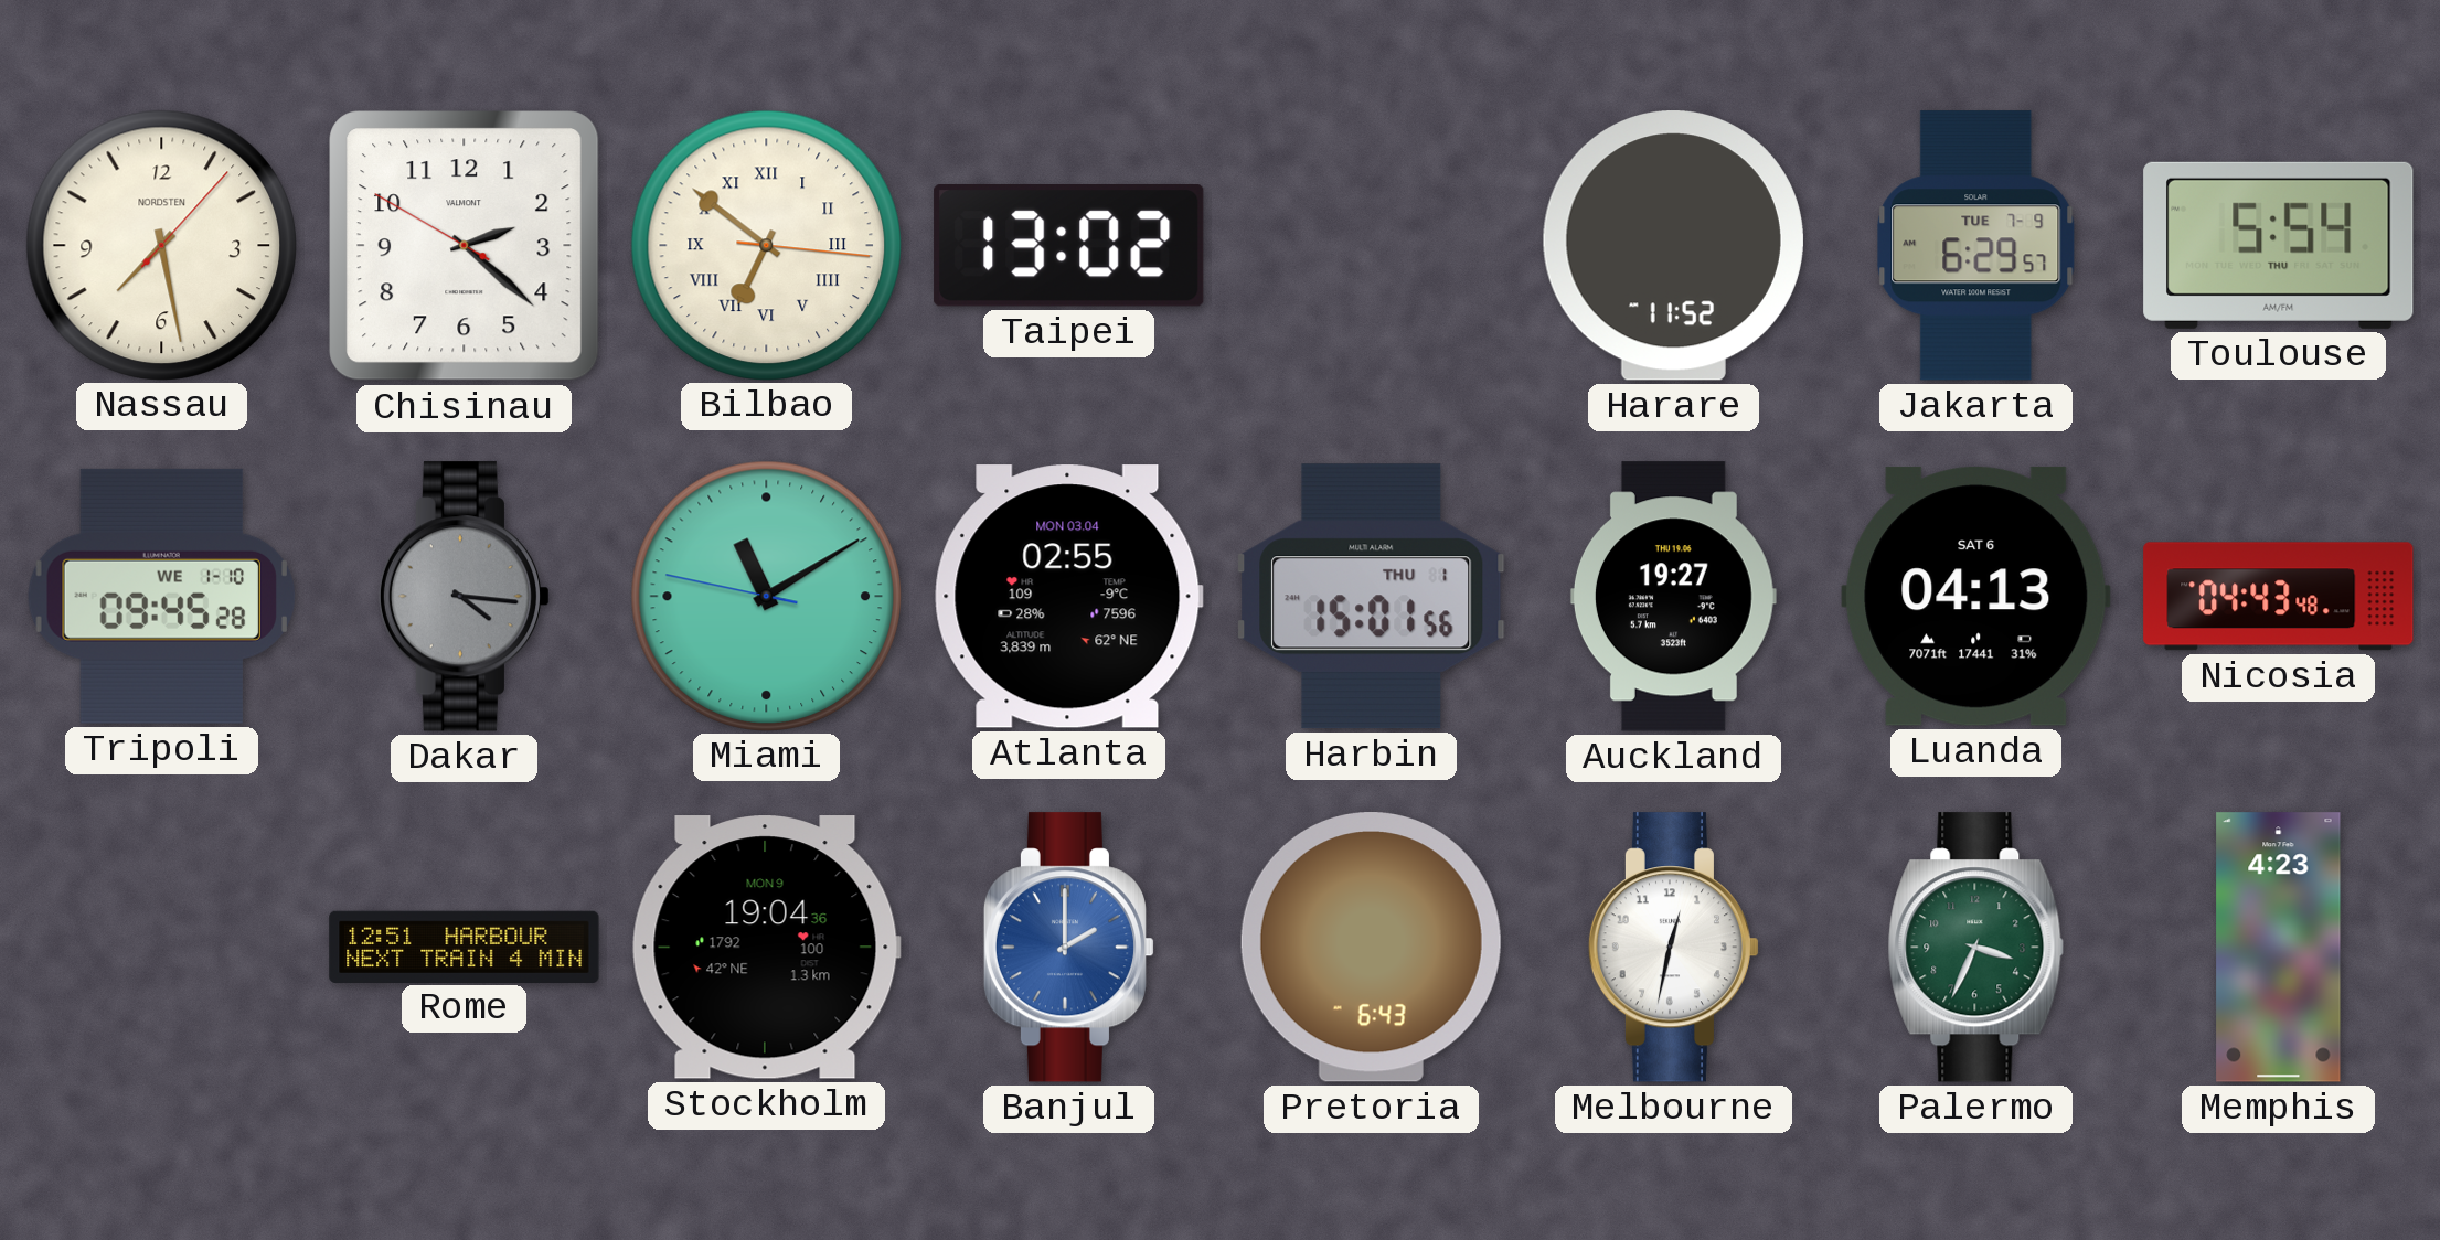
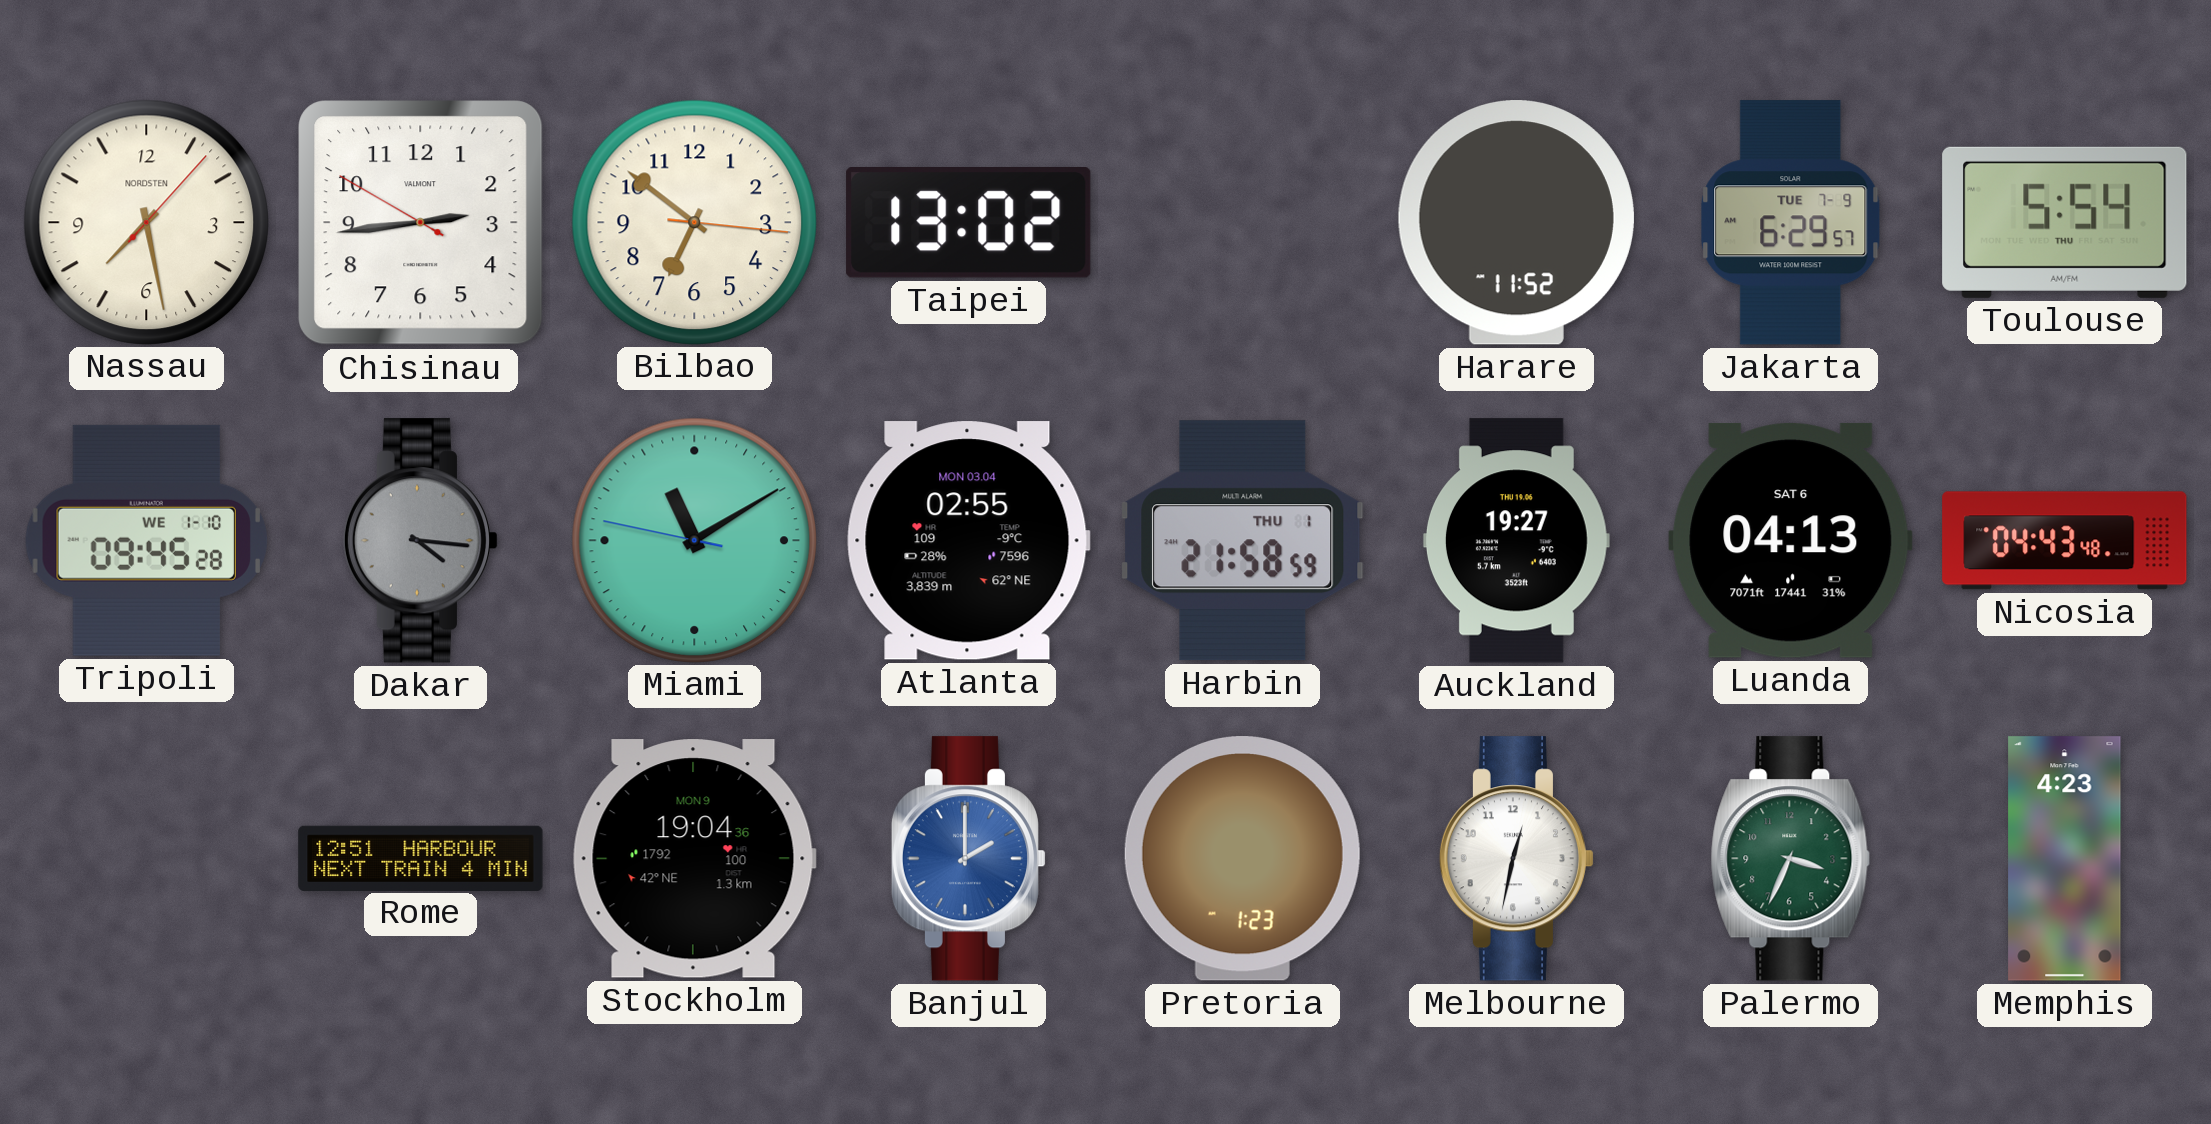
Chisinau: 2:21 -> 2:43 (421, 223)
Bilbao numerals: Roman -> Arabic (694, 222)
Harbin: 15:01 -> 21:58 (1243, 541)
Pretoria: 6:43 -> 1:23 (1242, 859)
